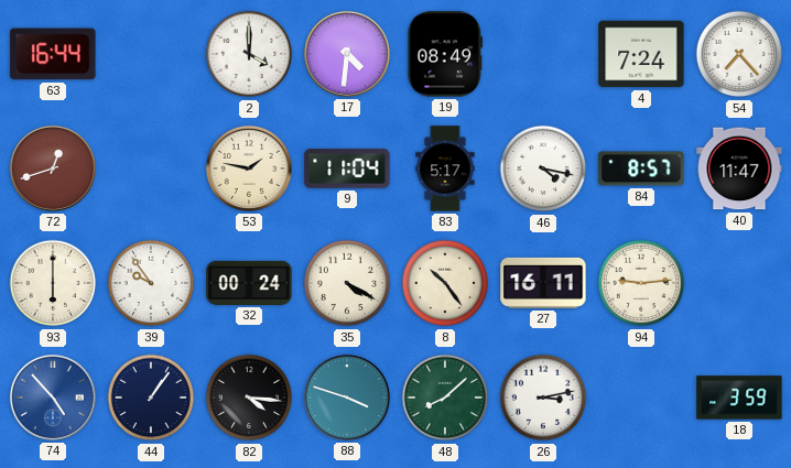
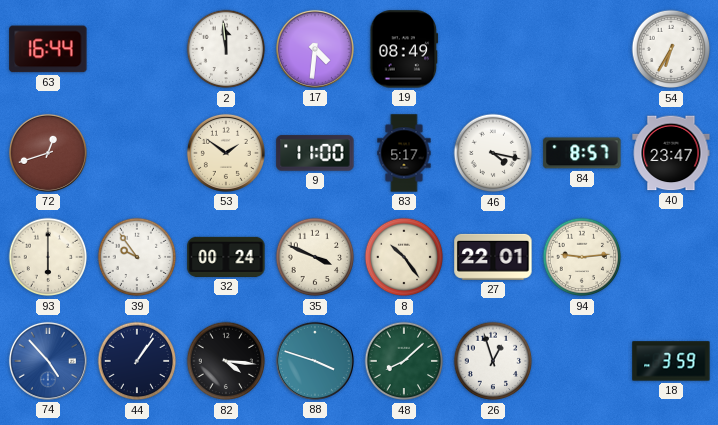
2: 4:00 -> 11:59 (226, 49)
4: 7:24 -> none (641, 54)
54: 7:23 -> 6:35 (671, 49)
53: 1:47 -> 1:51 (226, 153)
9: 11:04 -> 11:00 (315, 153)
40: 11:47 -> 23:47 (671, 153)
35: 4:20 -> 3:49 (315, 257)
27: 16:11 -> 22:01 (493, 257)
26: 3:13 -> 12:57 (493, 361)
